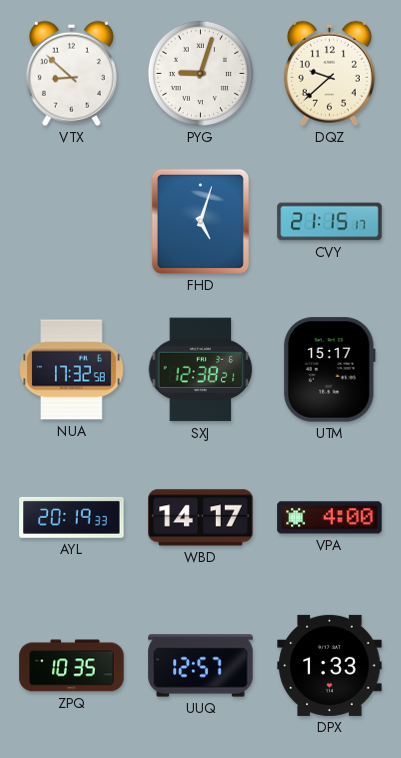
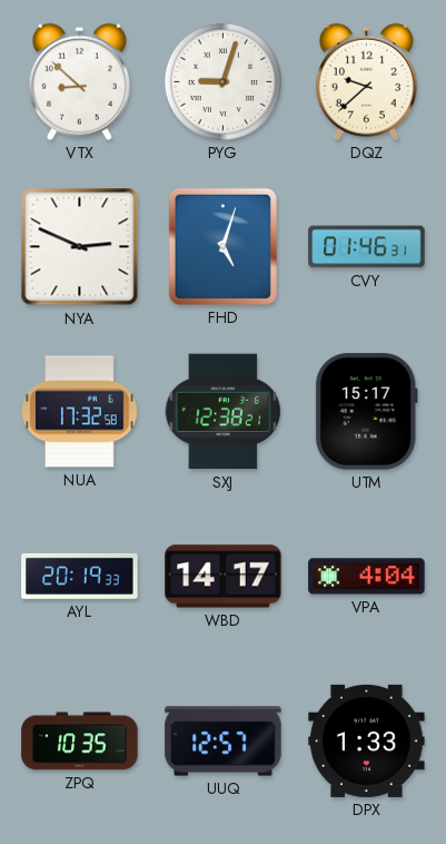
NYA: none -> 2:49 (80, 247)
CVY: 21:15 -> 01:46 (367, 247)
VPA: 4:00 -> 4:04 (367, 577)
